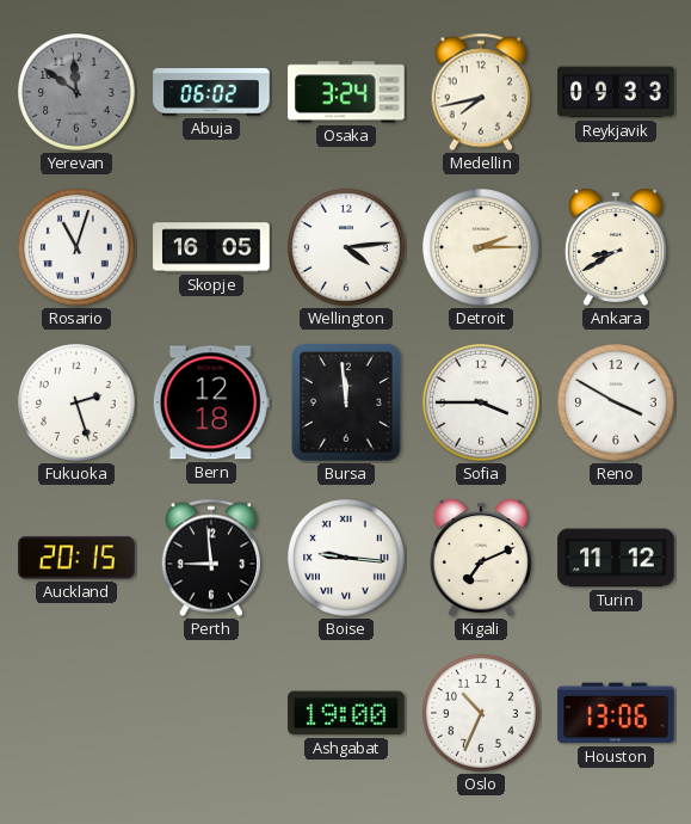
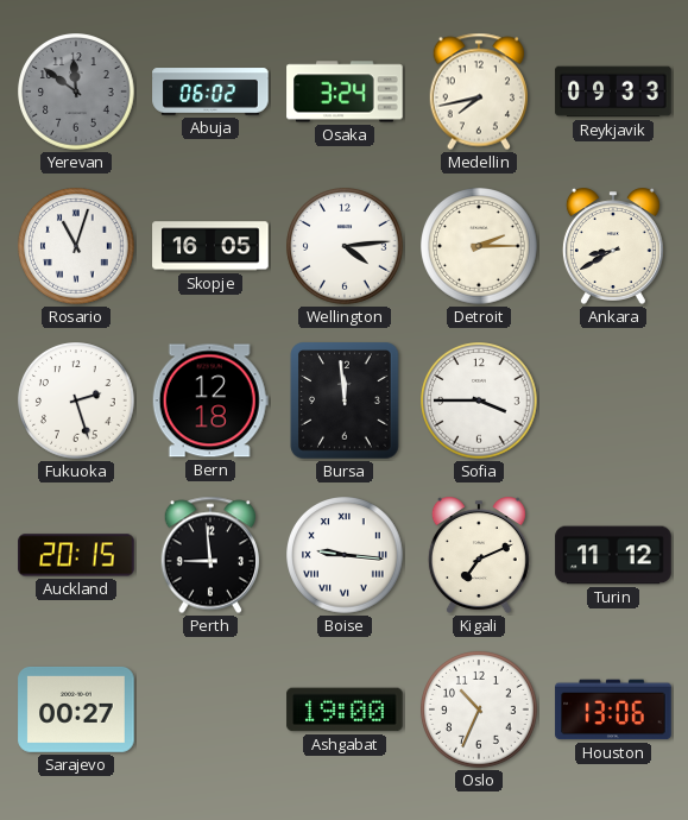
Reno: 3:50 -> none (616, 402)
Sarajevo: none -> 00:27 (76, 709)
